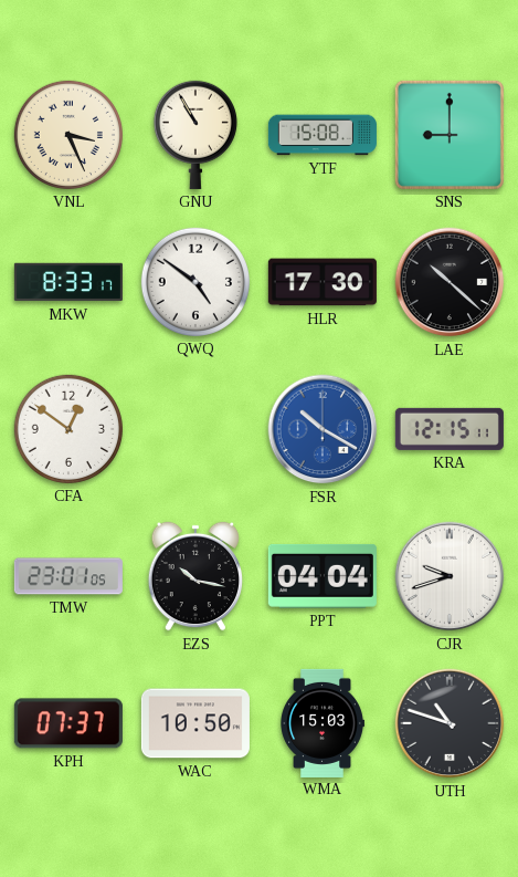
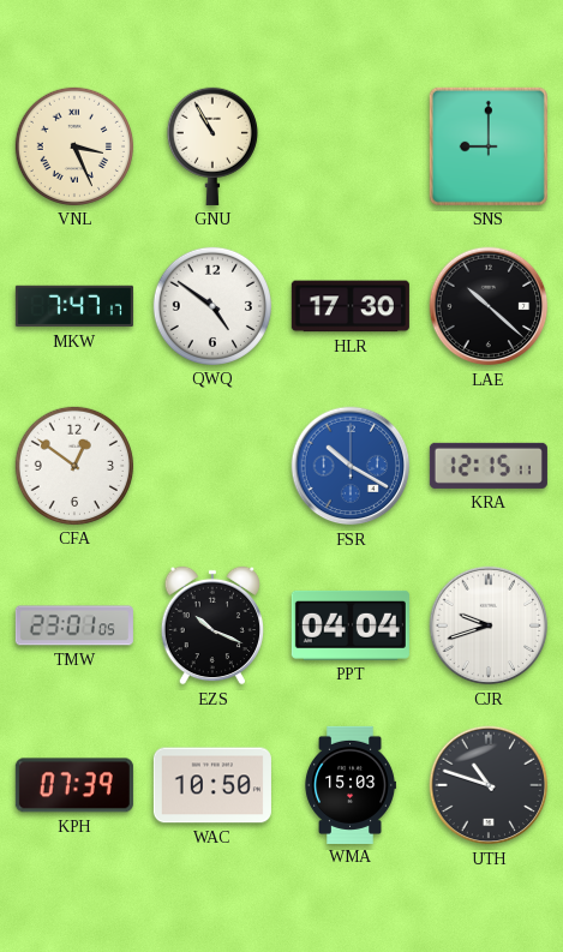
YTF: 15:08 -> none (323, 135)
MKW: 8:33 -> 7:47 (74, 306)
EZS: 10:17 -> 10:19 (212, 625)
KPH: 07:37 -> 07:39 (74, 785)
